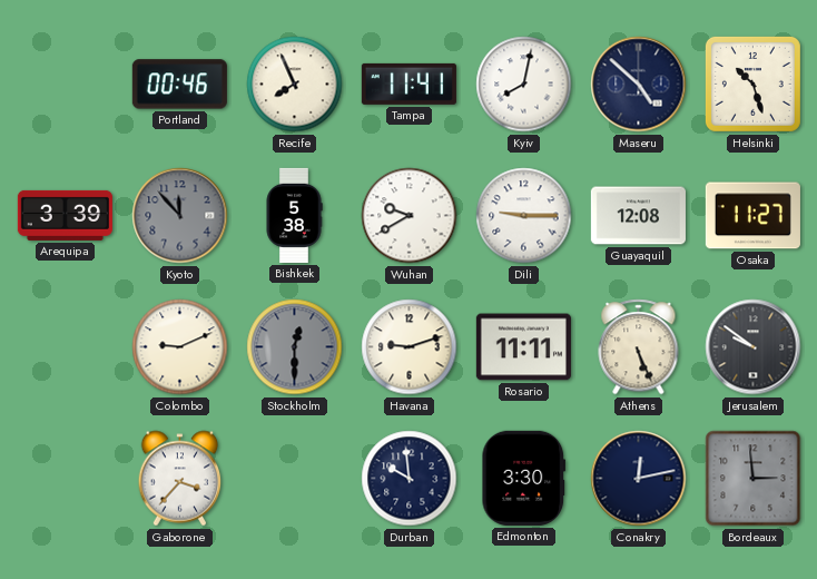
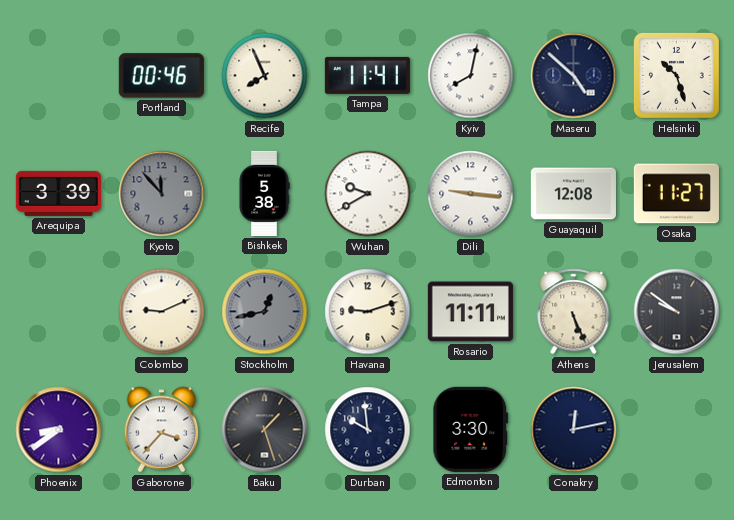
Dili: 9:15 -> 9:16 (471, 194)
Stockholm: 12:30 -> 12:43 (265, 312)
Phoenix: none -> 8:39 (59, 430)
Baku: none -> 1:27 (265, 430)
Bordeaux: 2:59 -> none (754, 479)
